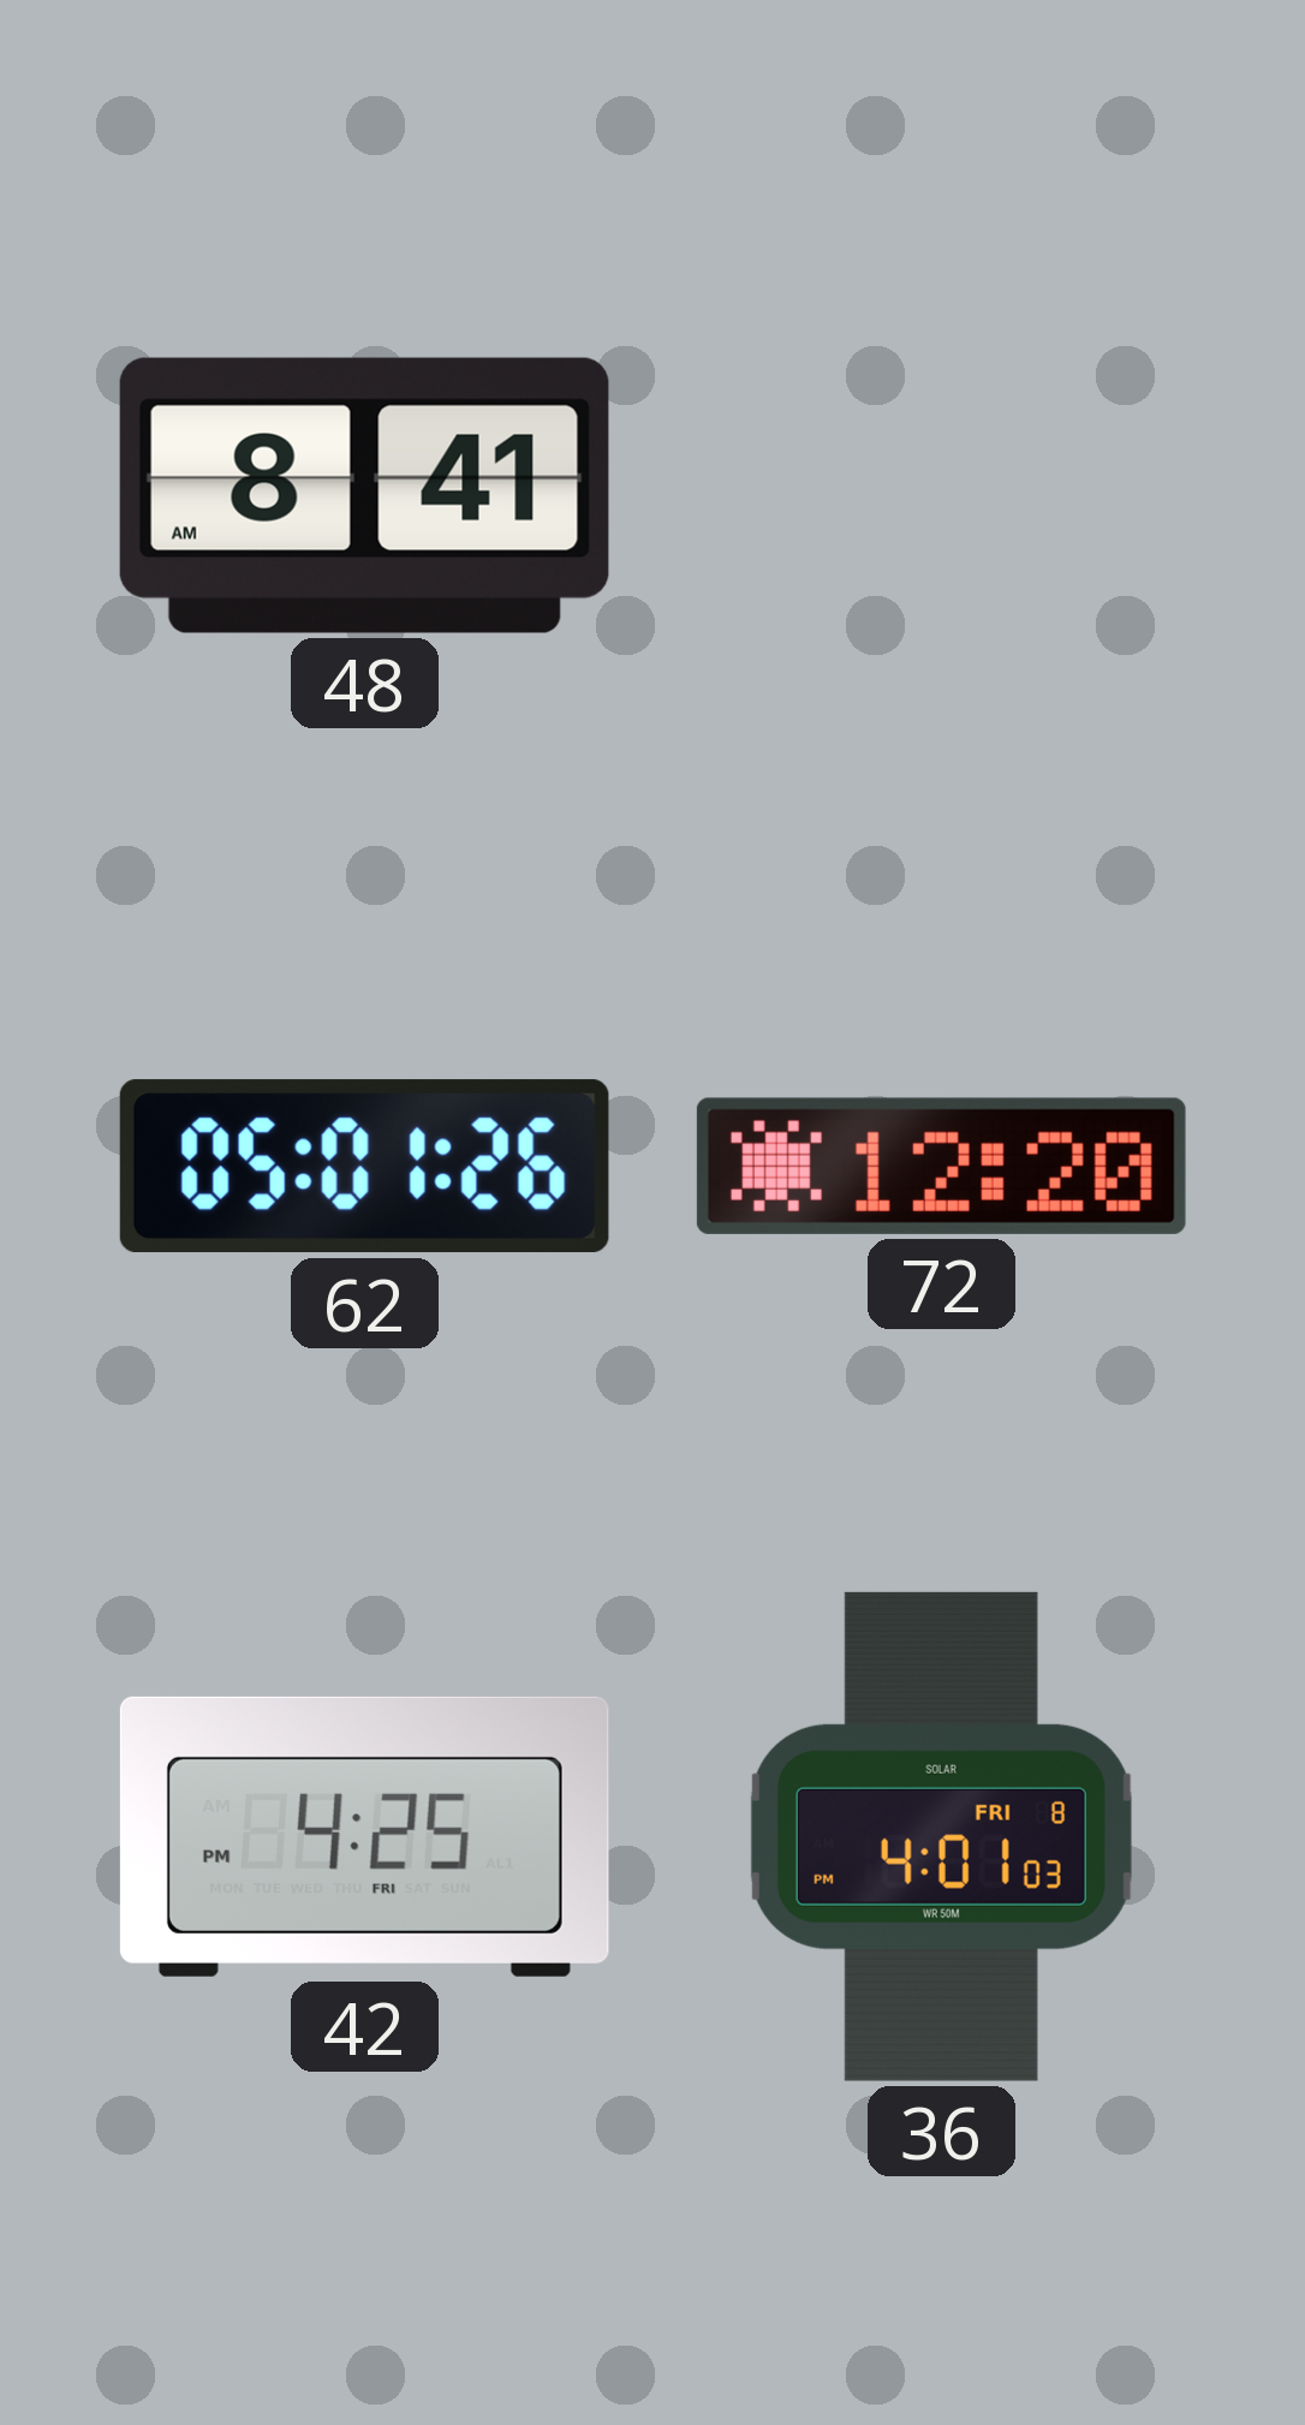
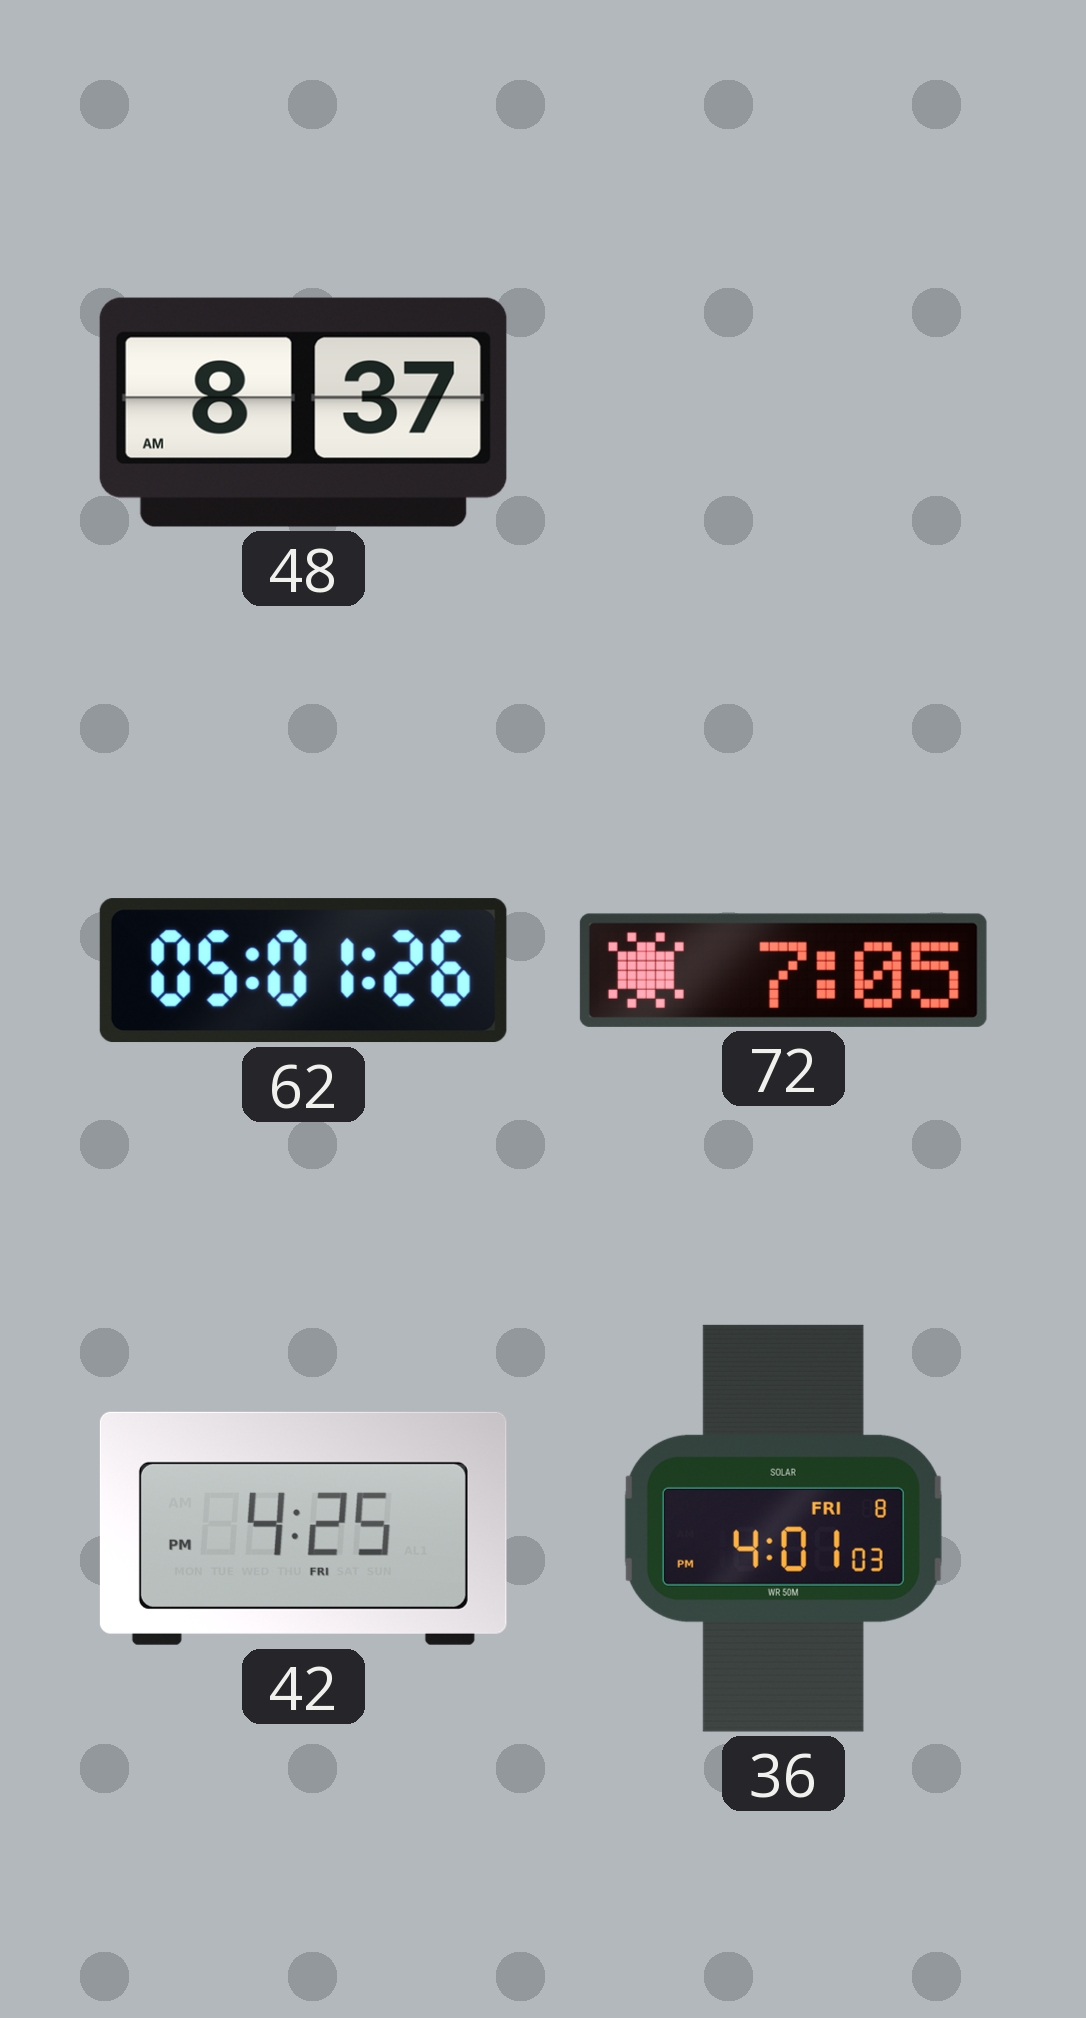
48: 8:41 -> 8:37 (303, 412)
72: 12:20 -> 7:05 (783, 970)
